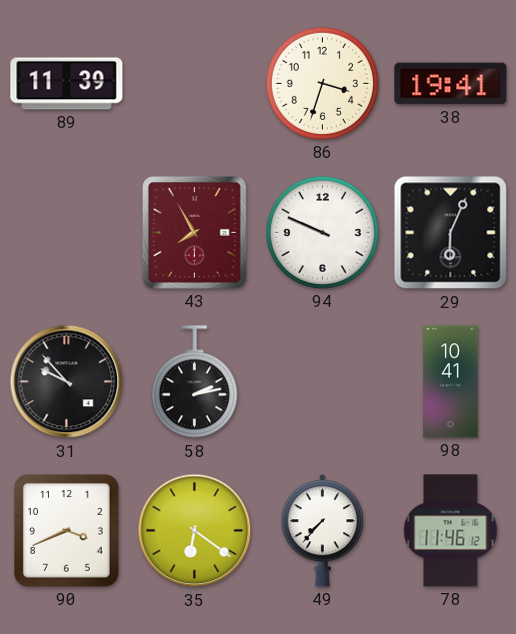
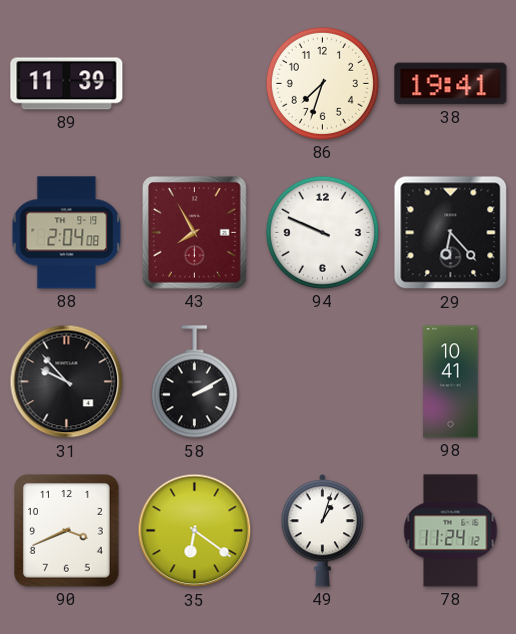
86: 3:33 -> 7:33 (322, 83)
88: none -> 2:04 (67, 233)
29: 6:04 -> 6:23 (451, 233)
58: 2:13 -> 2:10 (194, 382)
49: 7:37 -> 1:03 (323, 531)
78: 11:46 -> 11:24 (451, 531)
